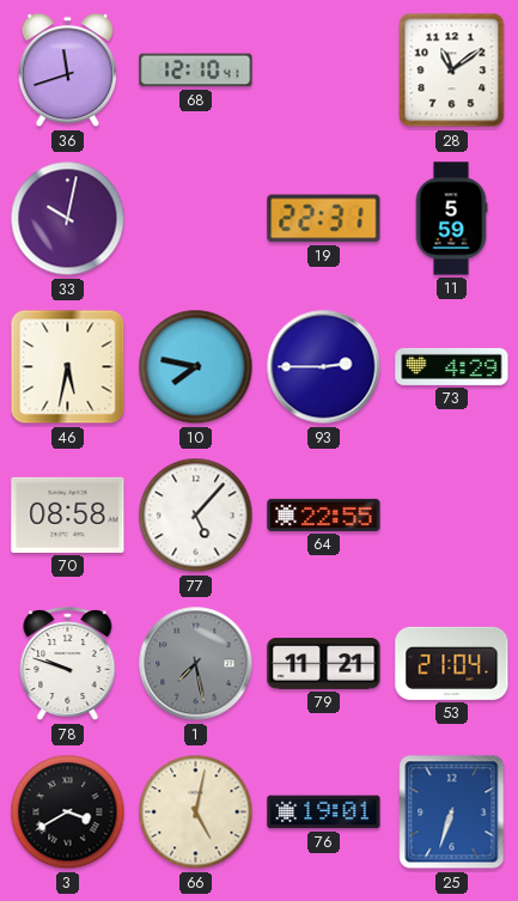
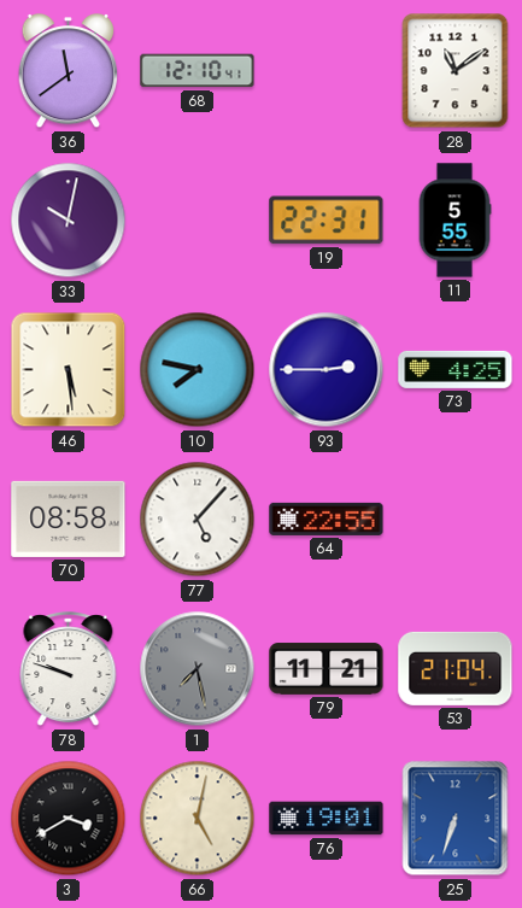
36: 11:42 -> 11:39 (69, 71)
11: 5:59 -> 5:55 (454, 221)
46: 5:32 -> 5:29 (69, 370)
73: 4:29 -> 4:25 (456, 369)
